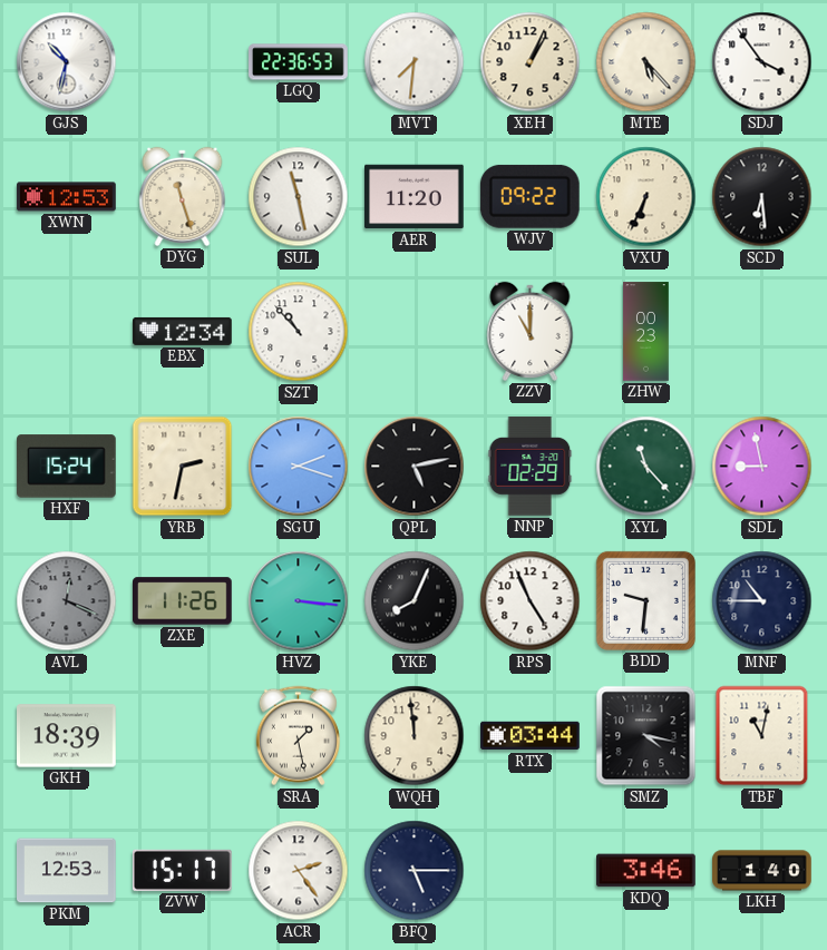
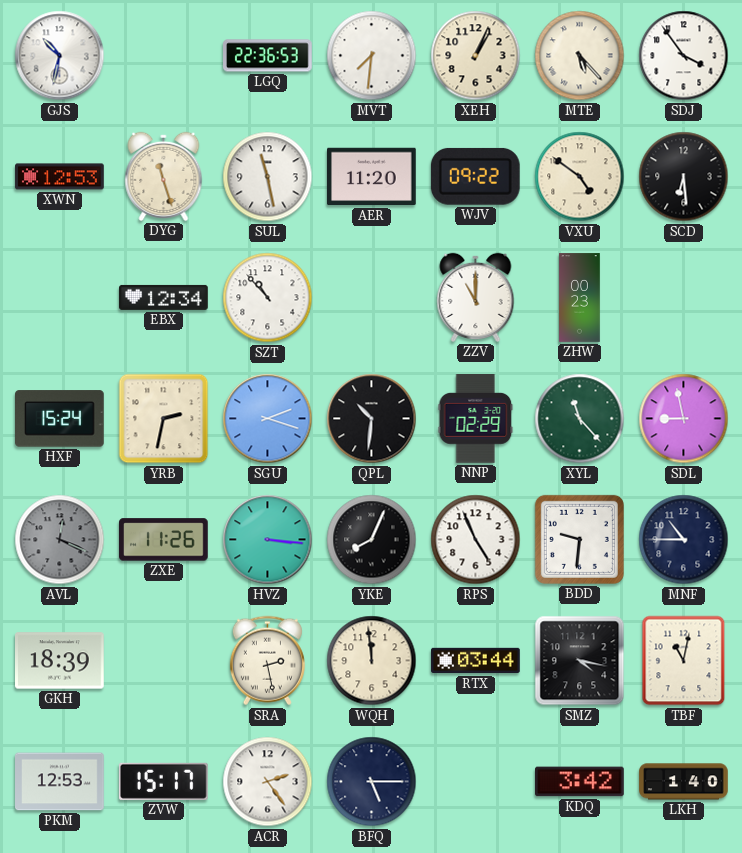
VXU: 6:34 -> 4:51 (580, 177)
QPL: 5:13 -> 10:31 (372, 419)
SRA: 1:28 -> 2:28 (267, 661)
KDQ: 3:46 -> 3:42 (580, 782)
